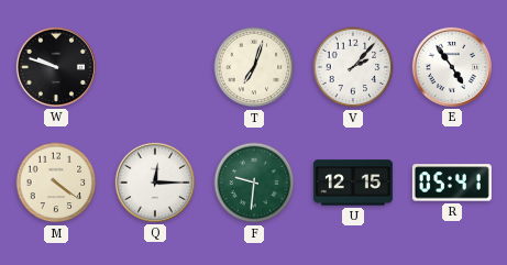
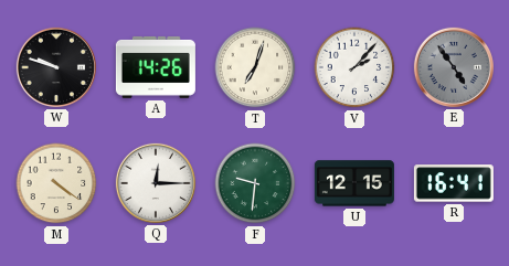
A: none -> 14:26 (156, 67)
E dial: white -> grey (454, 67)
R: 05:41 -> 16:41 (454, 183)
